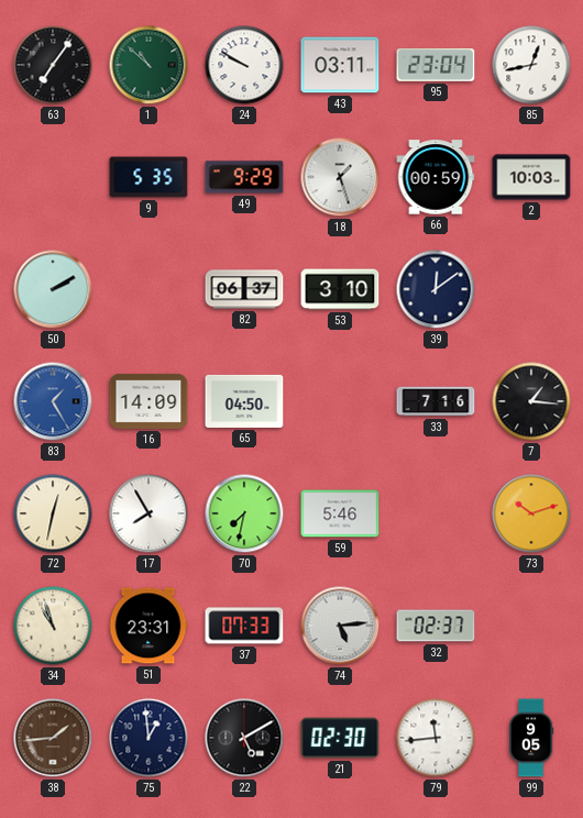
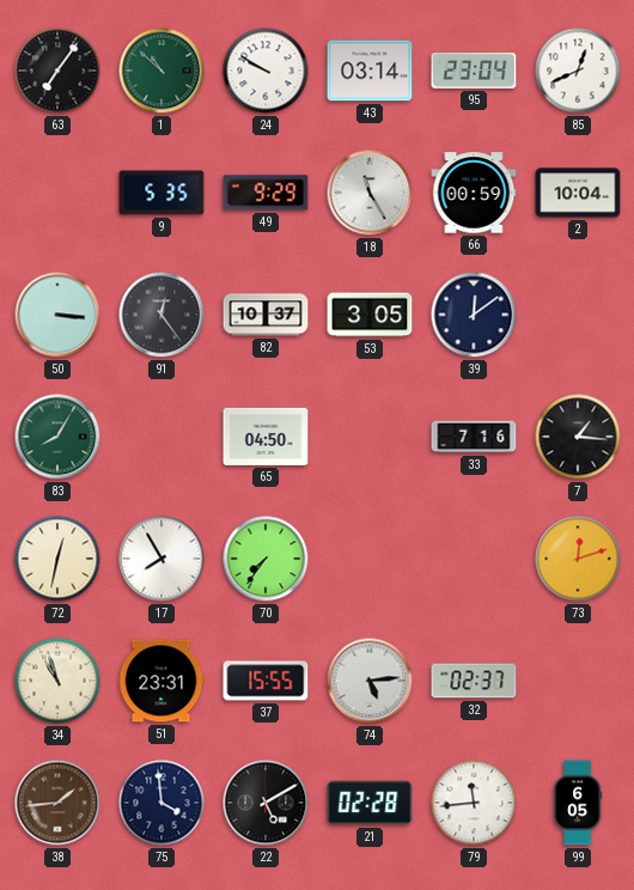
43: 03:11 -> 03:14 (370, 71)
85: 12:43 -> 12:41 (578, 71)
18: 1:27 -> 11:25 (370, 193)
2: 10:03 -> 10:04 (578, 193)
50: 2:10 -> 3:16 (57, 315)
91: none -> 12:24 (161, 315)
82: 06:37 -> 10:37 (266, 315)
53: 3:10 -> 3:05 (370, 315)
83: 1:25 -> 8:05 (57, 437)
83 dial: blue -> green (57, 437)
16: 14:09 -> none (148, 401)
70: 7:32 -> 7:36 (266, 559)
59: 5:46 -> none (340, 513)
73: 10:12 -> 12:12 (578, 559)
37: 07:33 -> 15:55 (266, 681)
75: 12:59 -> 3:59 (161, 803)
21: 02:30 -> 02:28 (370, 803)
99: 9:05 -> 6:05 (578, 803)
